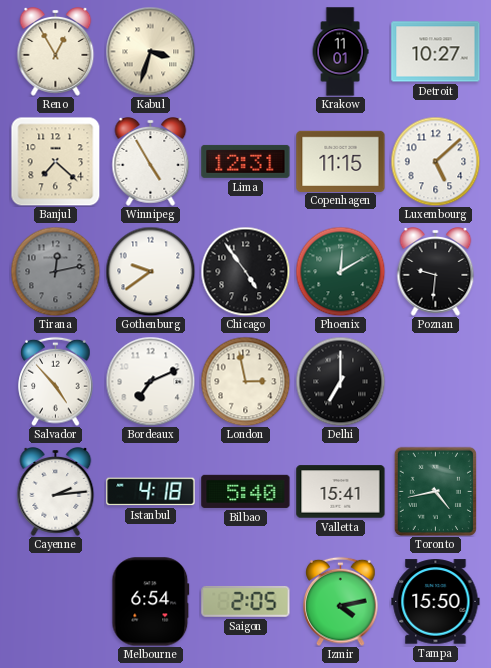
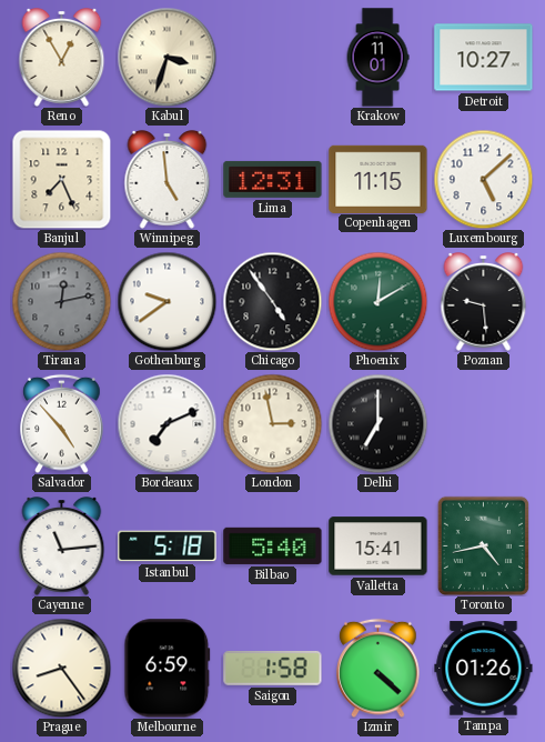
Banjul: 7:22 -> 7:26 (61, 179)
Winnipeg: 4:55 -> 4:59 (168, 180)
Poznan: 9:31 -> 9:29 (484, 302)
Cayenne: 2:14 -> 11:14 (62, 547)
Istanbul: 4:18 -> 5:18 (168, 547)
Prague: none -> 8:24 (61, 668)
Melbourne: 6:54 -> 6:59 (168, 669)
Saigon: 2:05 -> 1:58 (273, 669)
Izmir: 4:13 -> 4:22 (379, 668)
Tampa: 15:50 -> 01:26 (484, 669)
